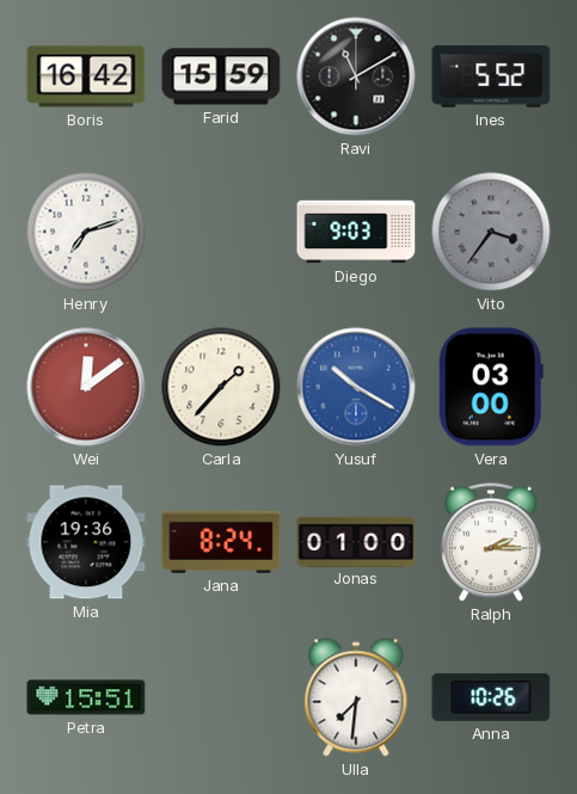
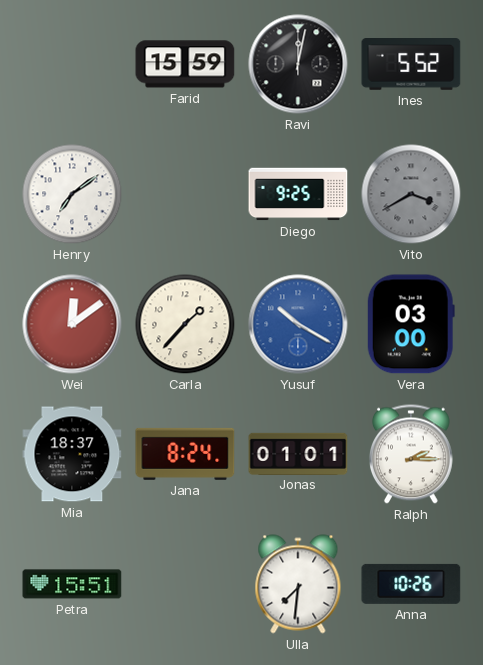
Boris: 16:42 -> none (86, 76)
Ravi: 11:10 -> 12:02 (298, 64)
Henry: 7:12 -> 7:09 (72, 194)
Diego: 9:03 -> 9:25 (298, 194)
Vito: 3:36 -> 3:40 (411, 194)
Mia: 19:36 -> 18:37 (72, 454)
Jonas: 01:00 -> 01:01 (298, 453)
